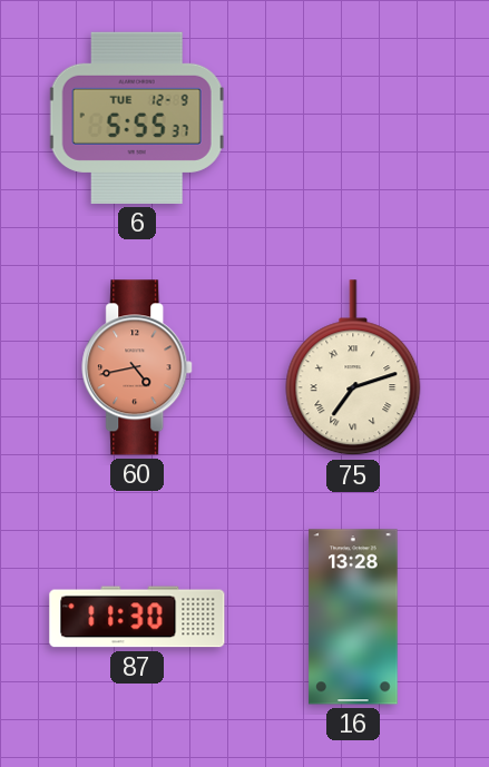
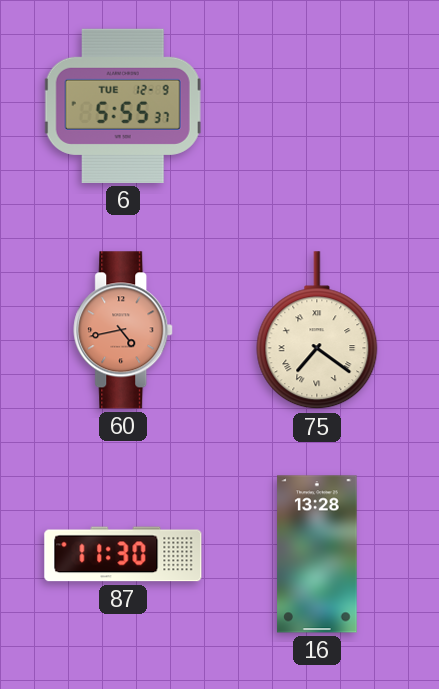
75: 7:12 -> 7:21 (317, 331)
